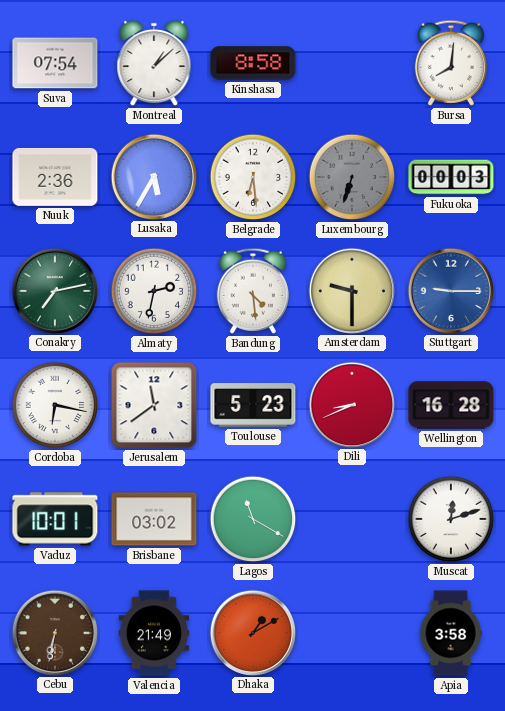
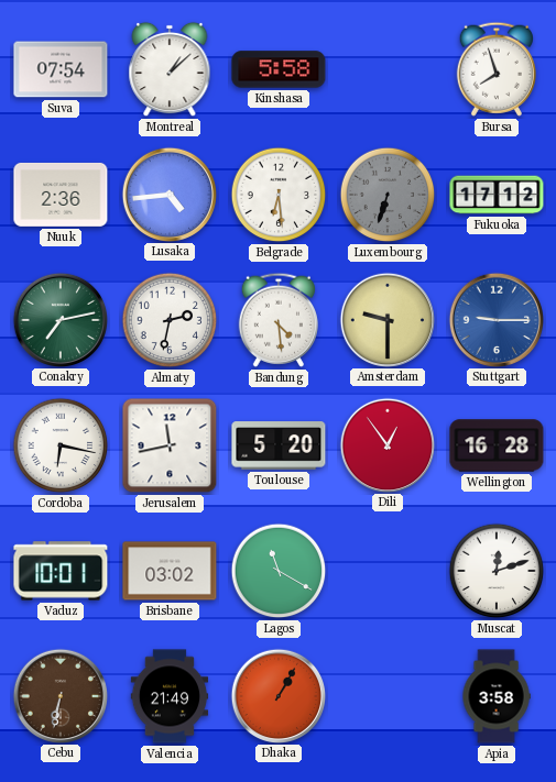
Kinshasa: 8:58 -> 5:58 (279, 69)
Bursa: 8:01 -> 7:57 (495, 69)
Lusaka: 5:35 -> 4:44 (168, 194)
Fukuoka: 00:03 -> 17:12 (497, 195)
Jerusalem: 11:39 -> 11:43 (170, 445)
Toulouse: 5:23 -> 5:20 (279, 445)
Dili: 8:41 -> 12:54 (386, 444)
Dhaka: 1:10 -> 1:05 (277, 695)
